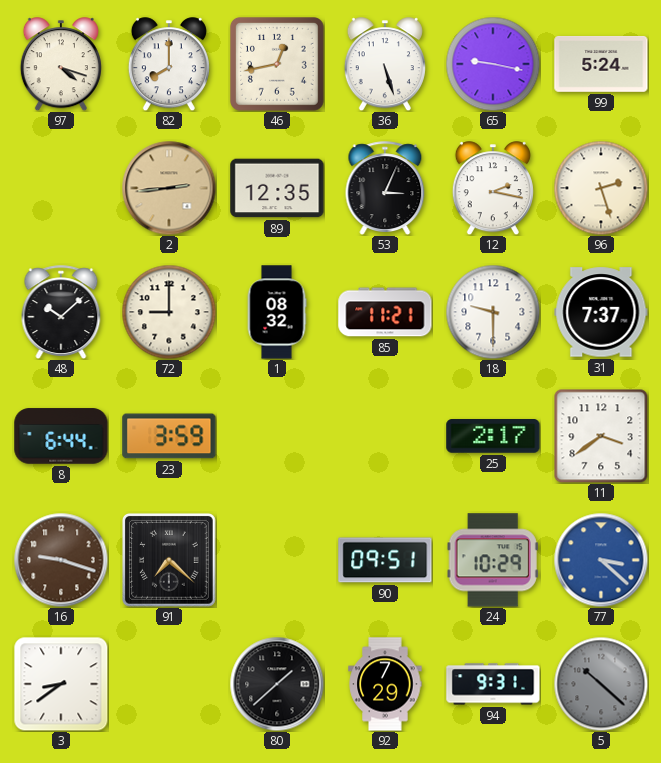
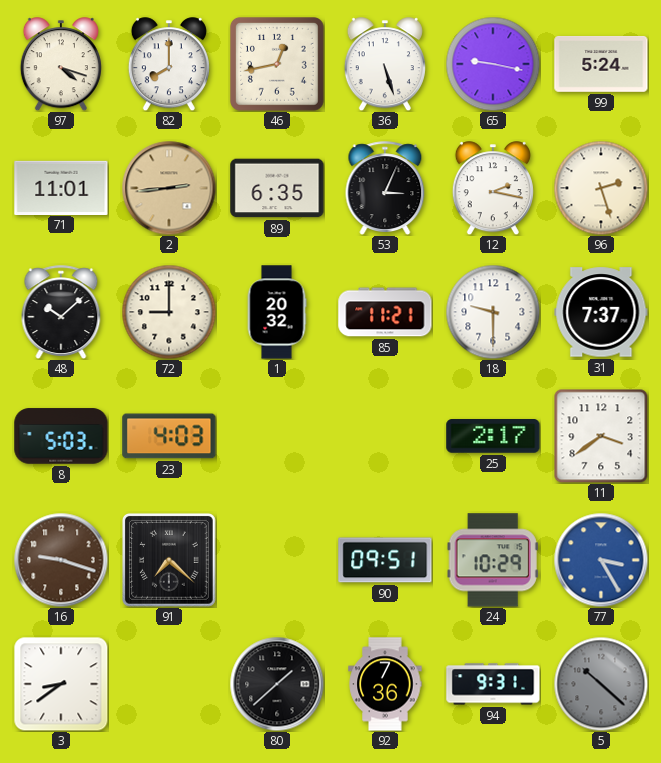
71: none -> 11:01 (61, 187)
89: 12:35 -> 6:35 (277, 188)
1: 08:32 -> 20:32 (277, 312)
8: 6:44 -> 5:03 (61, 436)
23: 3:59 -> 4:03 (169, 436)
77: 3:22 -> 3:25 (601, 560)
92: 7:29 -> 7:36 (385, 684)
